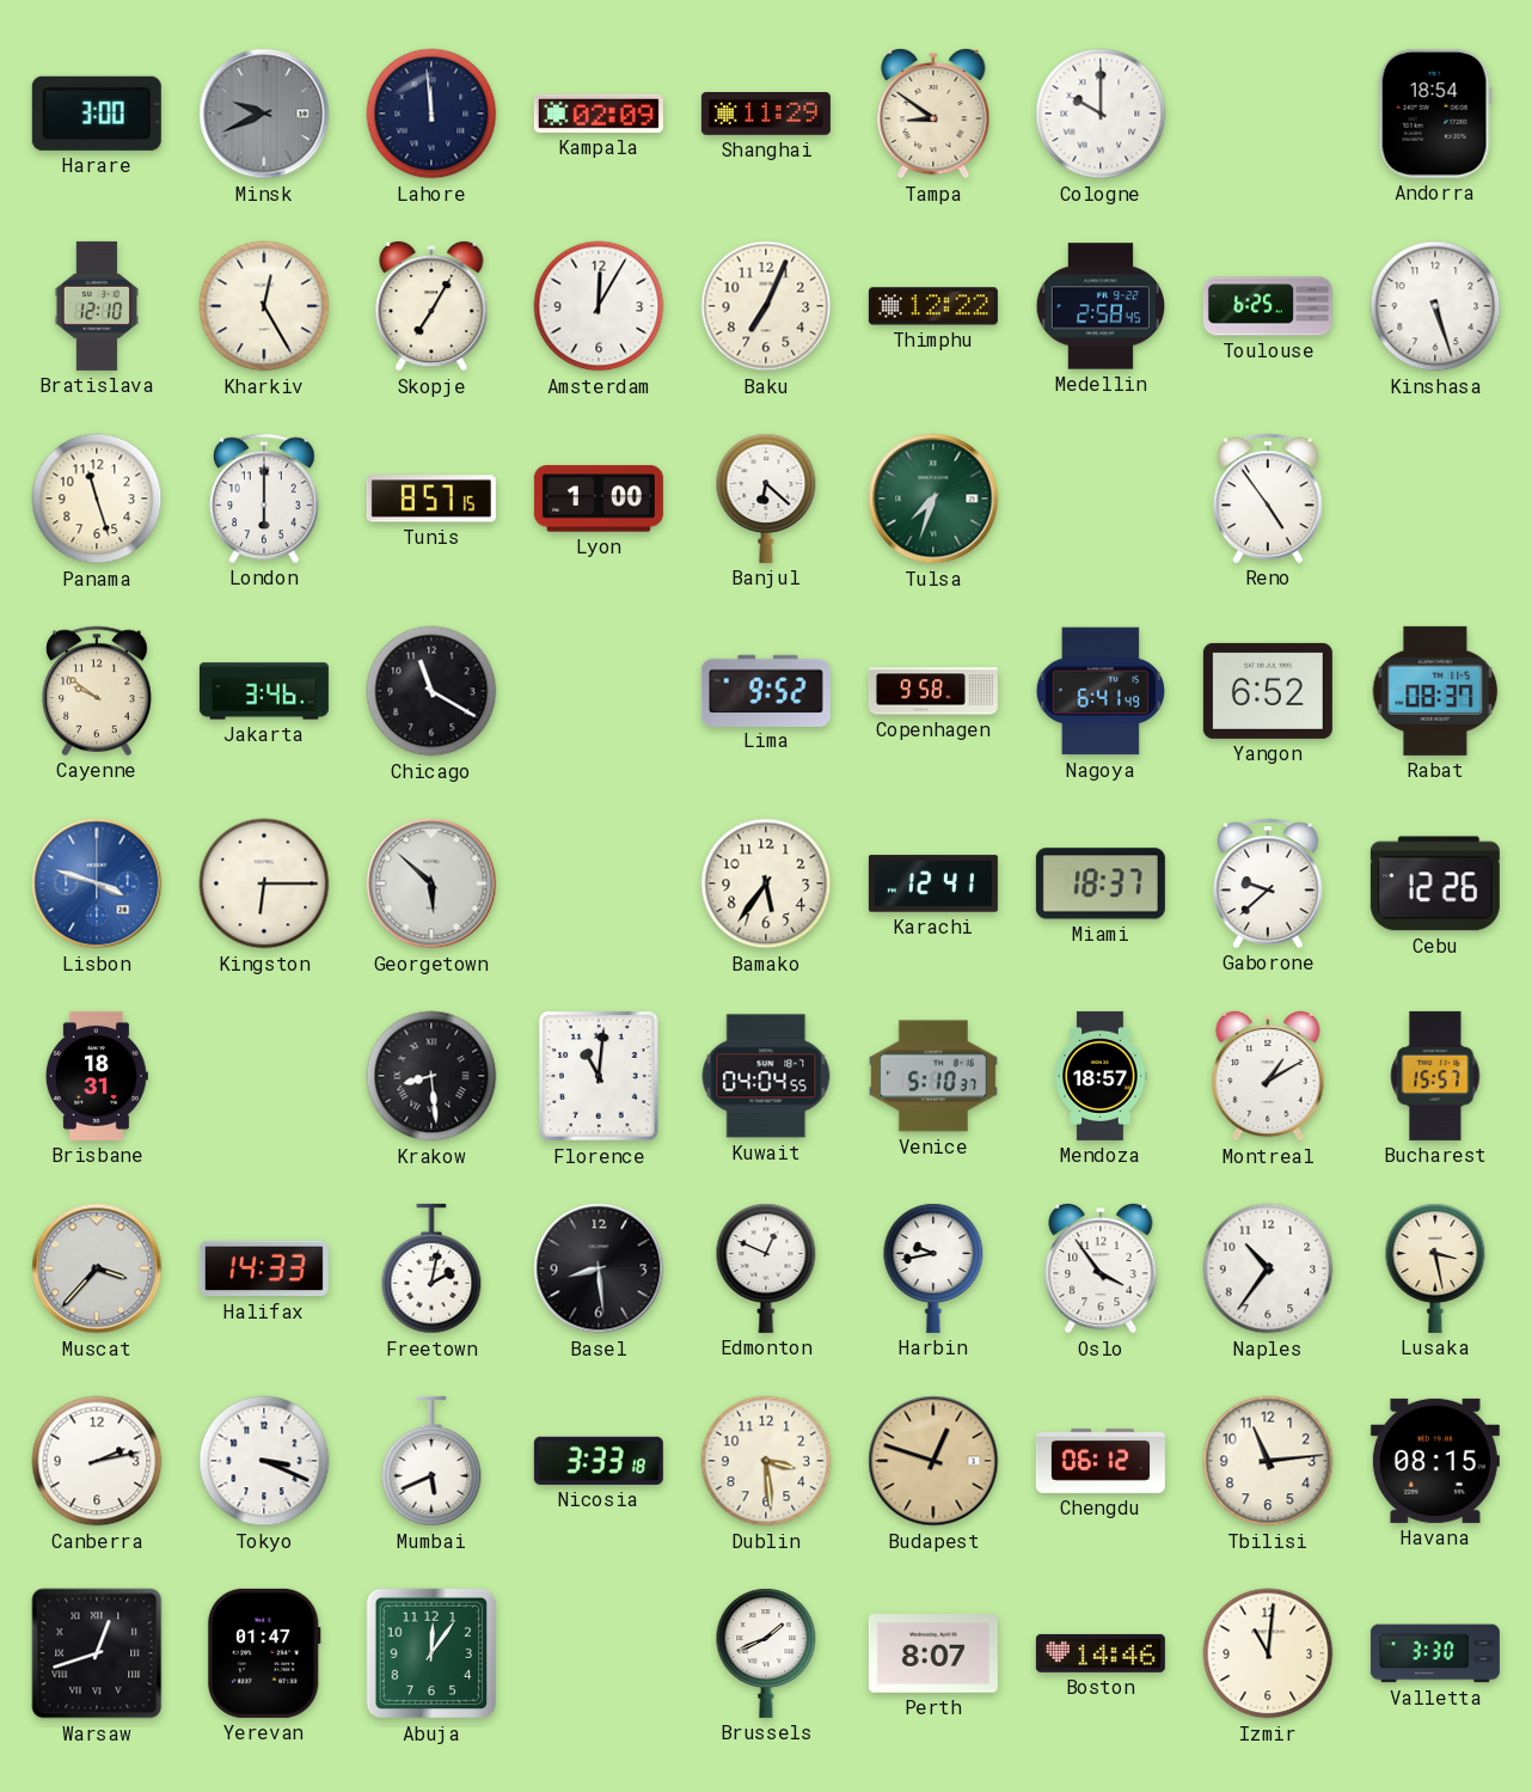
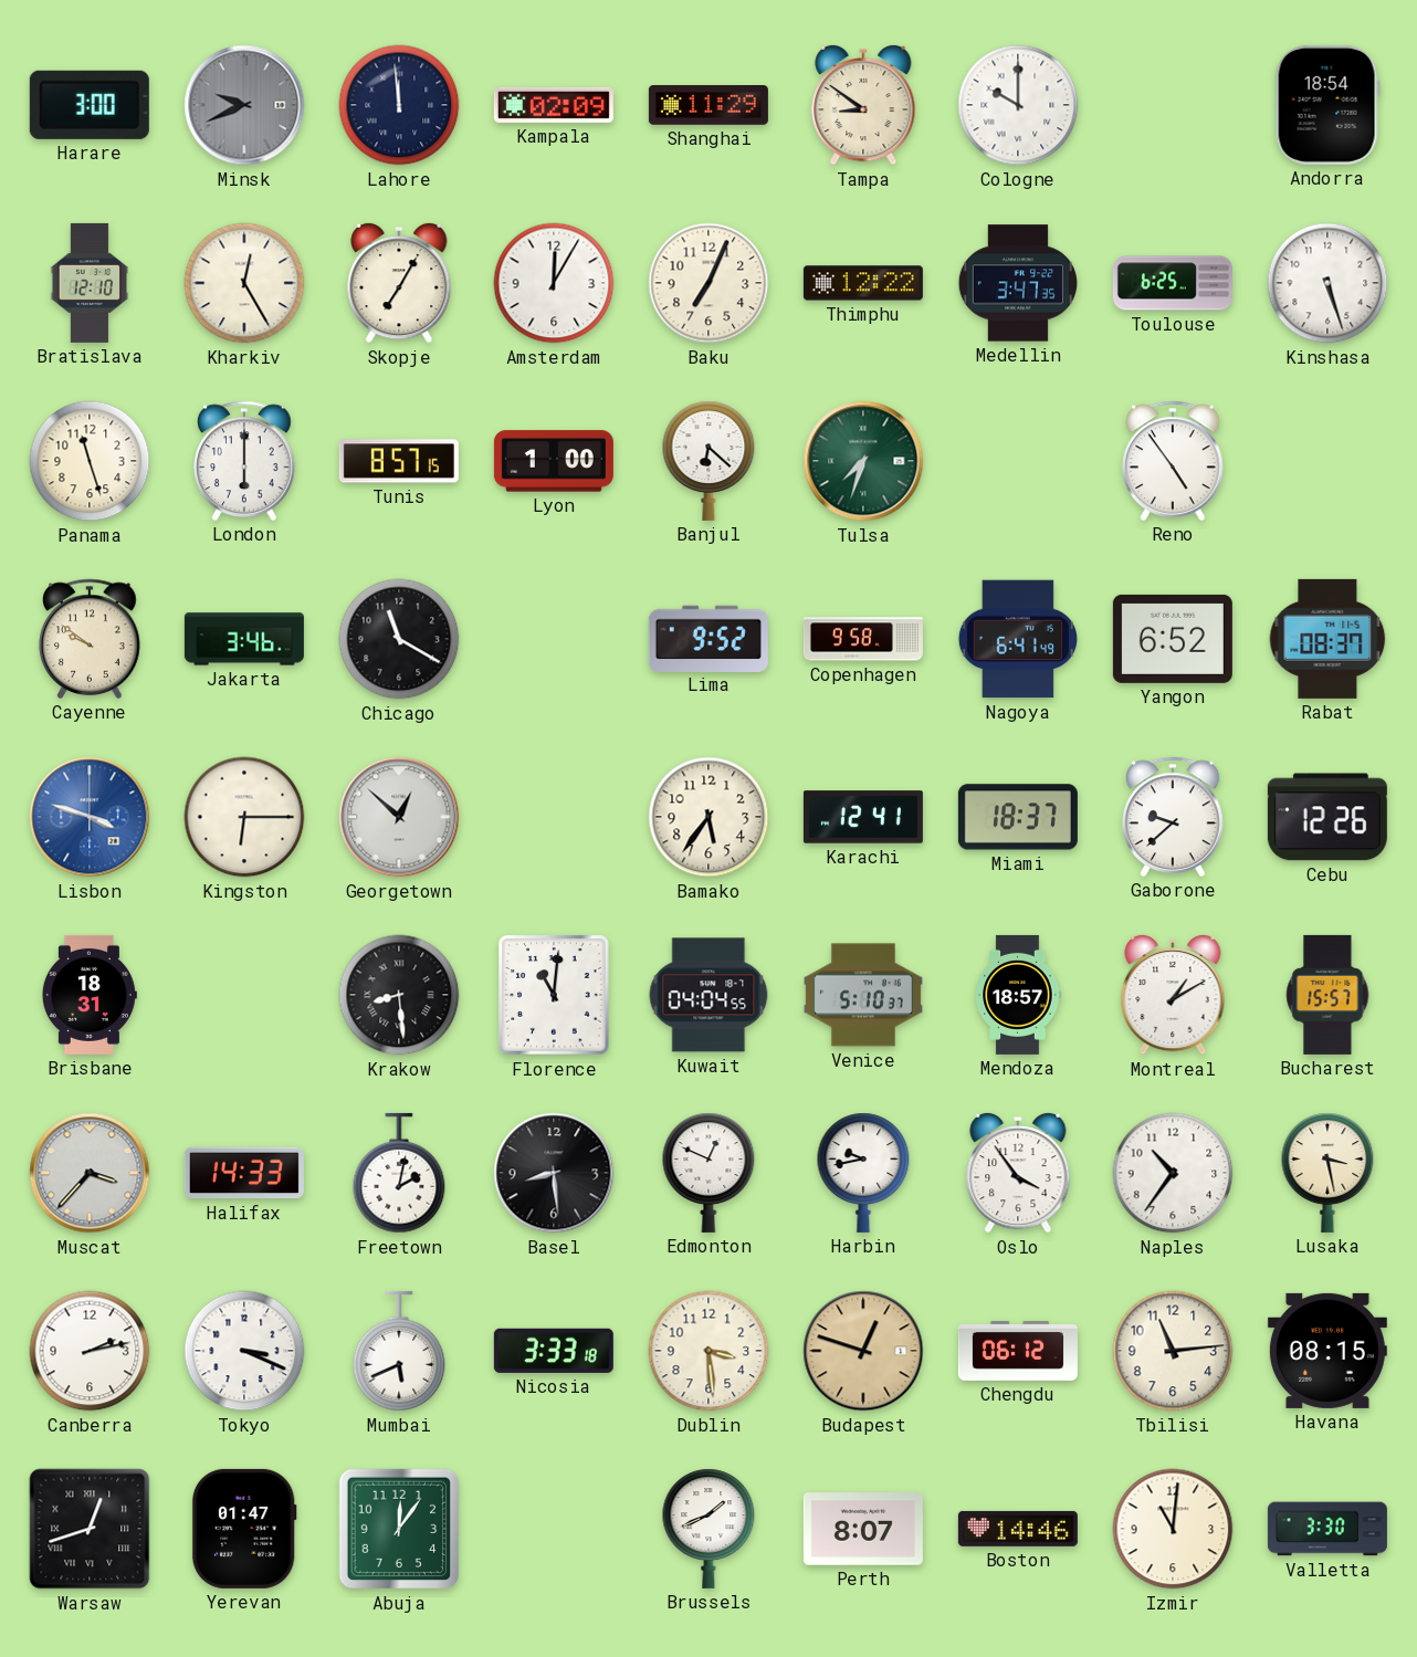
Medellin: 2:58 -> 3:47 (1017, 283)
Georgetown: 5:52 -> 12:52 (399, 817)
